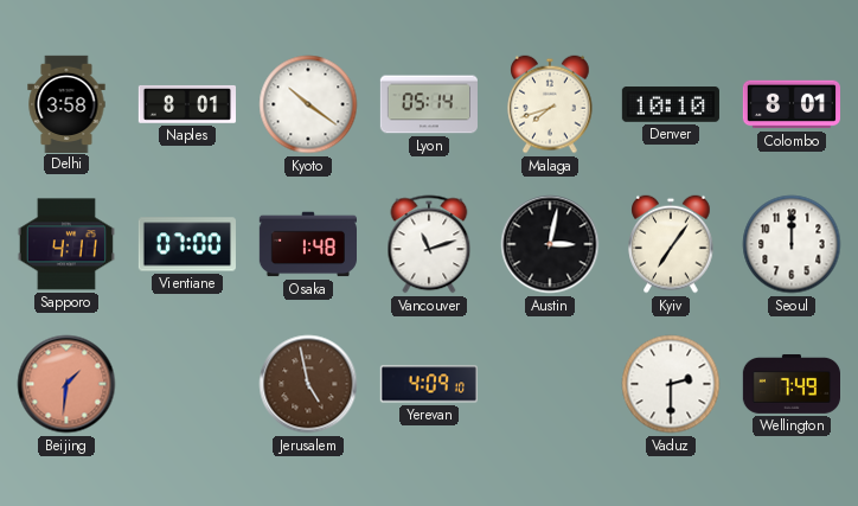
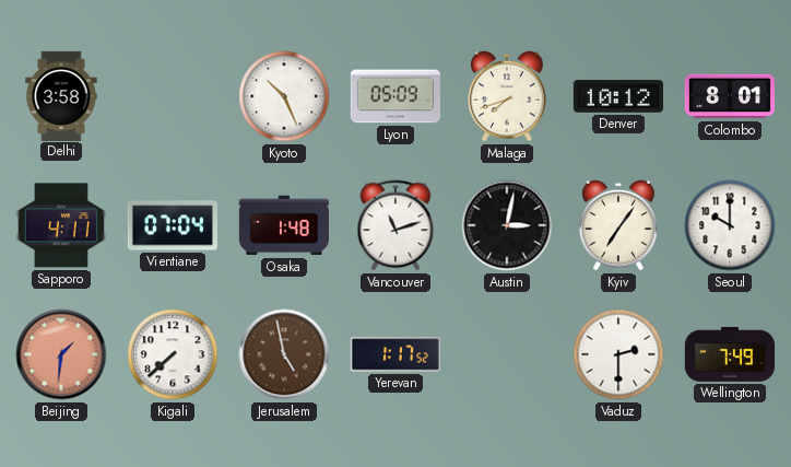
Naples: 8:01 -> none (186, 104)
Kyoto: 10:21 -> 10:26 (284, 96)
Lyon: 05:14 -> 05:09 (395, 96)
Denver: 10:10 -> 10:12 (618, 96)
Vientiane: 07:00 -> 07:04 (173, 225)
Seoul: 12:00 -> 10:00 (730, 225)
Kigali: none -> 7:38 (173, 354)
Yerevan: 4:09 -> 1:17 (395, 354)
